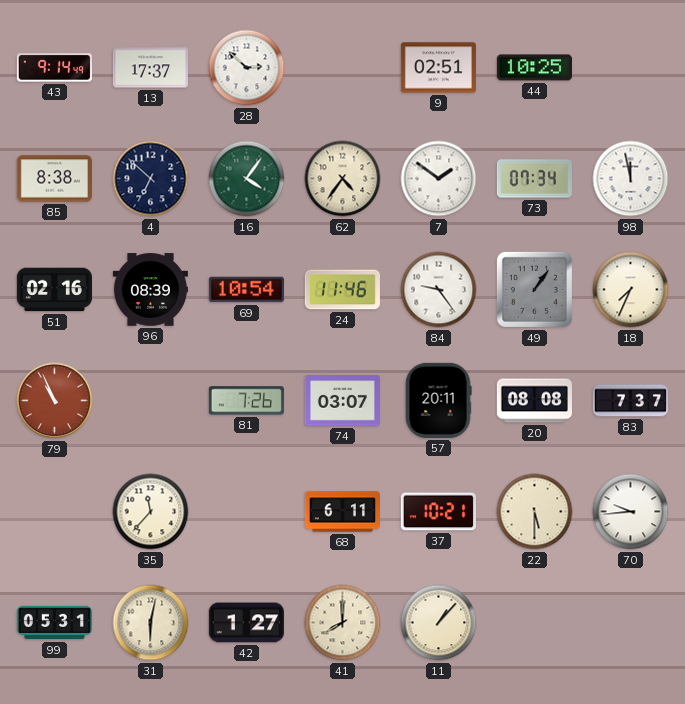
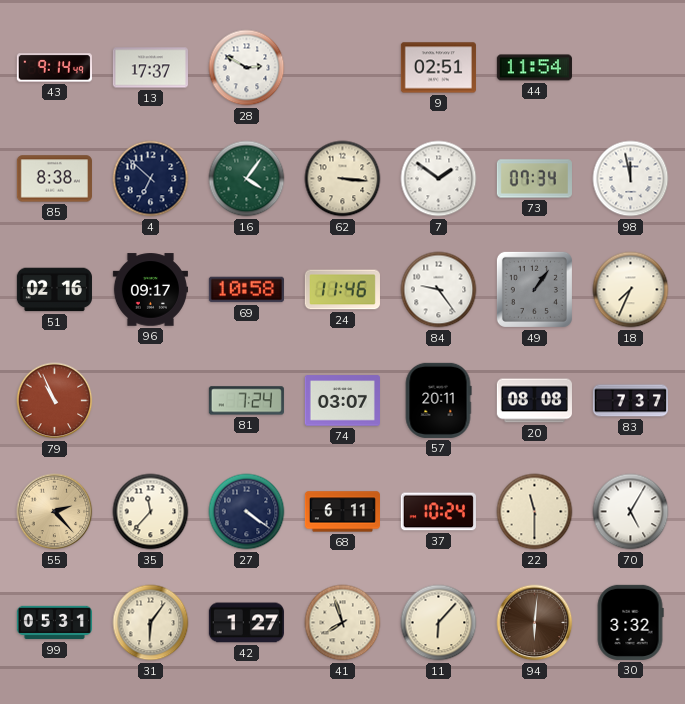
28: 2:52 -> 2:50 (247, 68)
44: 10:25 -> 11:54 (534, 68)
62: 4:36 -> 3:16 (343, 179)
96: 08:39 -> 09:17 (150, 290)
69: 10:54 -> 10:58 (246, 290)
81: 7:26 -> 7:24 (246, 401)
55: none -> 2:23 (55, 512)
27: none -> 4:21 (247, 512)
37: 10:21 -> 10:24 (438, 512)
22: 5:30 -> 11:30 (535, 512)
70: 9:44 -> 5:05 (631, 512)
31: 6:02 -> 6:06 (151, 623)
41: 8:00 -> 7:57 (343, 623)
11: 1:07 -> 6:07 (439, 623)
94: none -> 6:01 (535, 623)
30: none -> 3:32 (630, 622)
